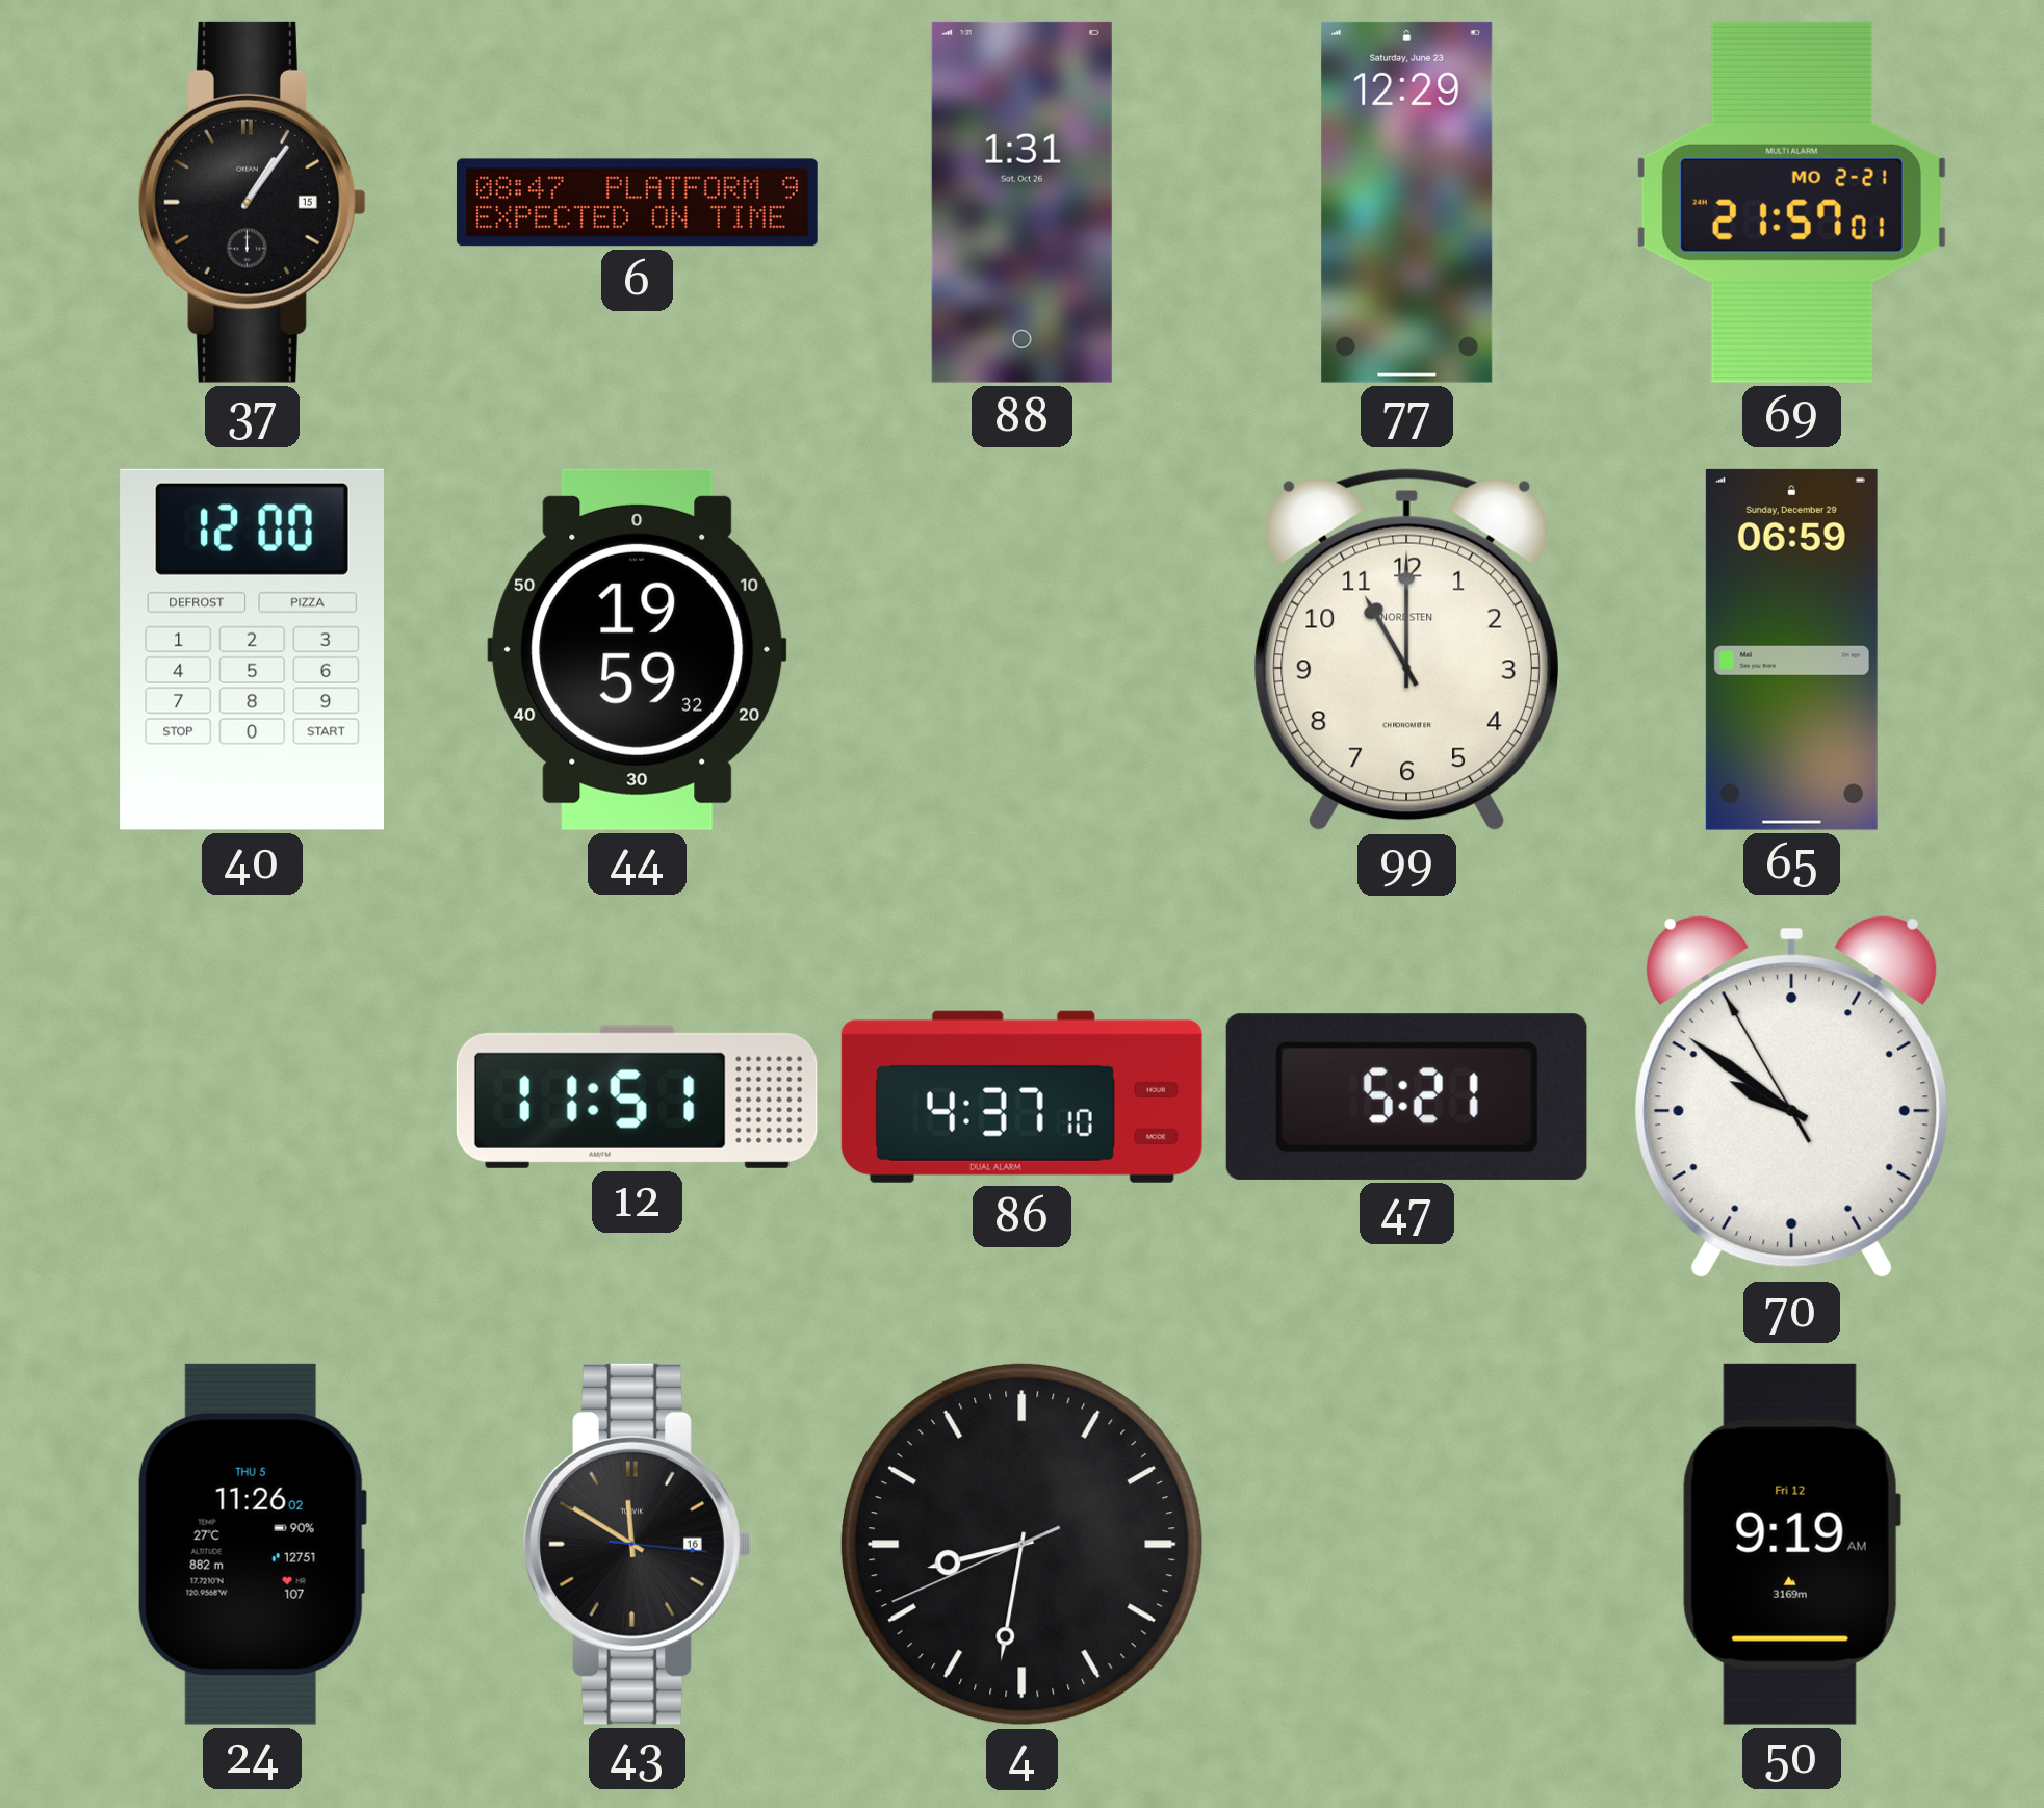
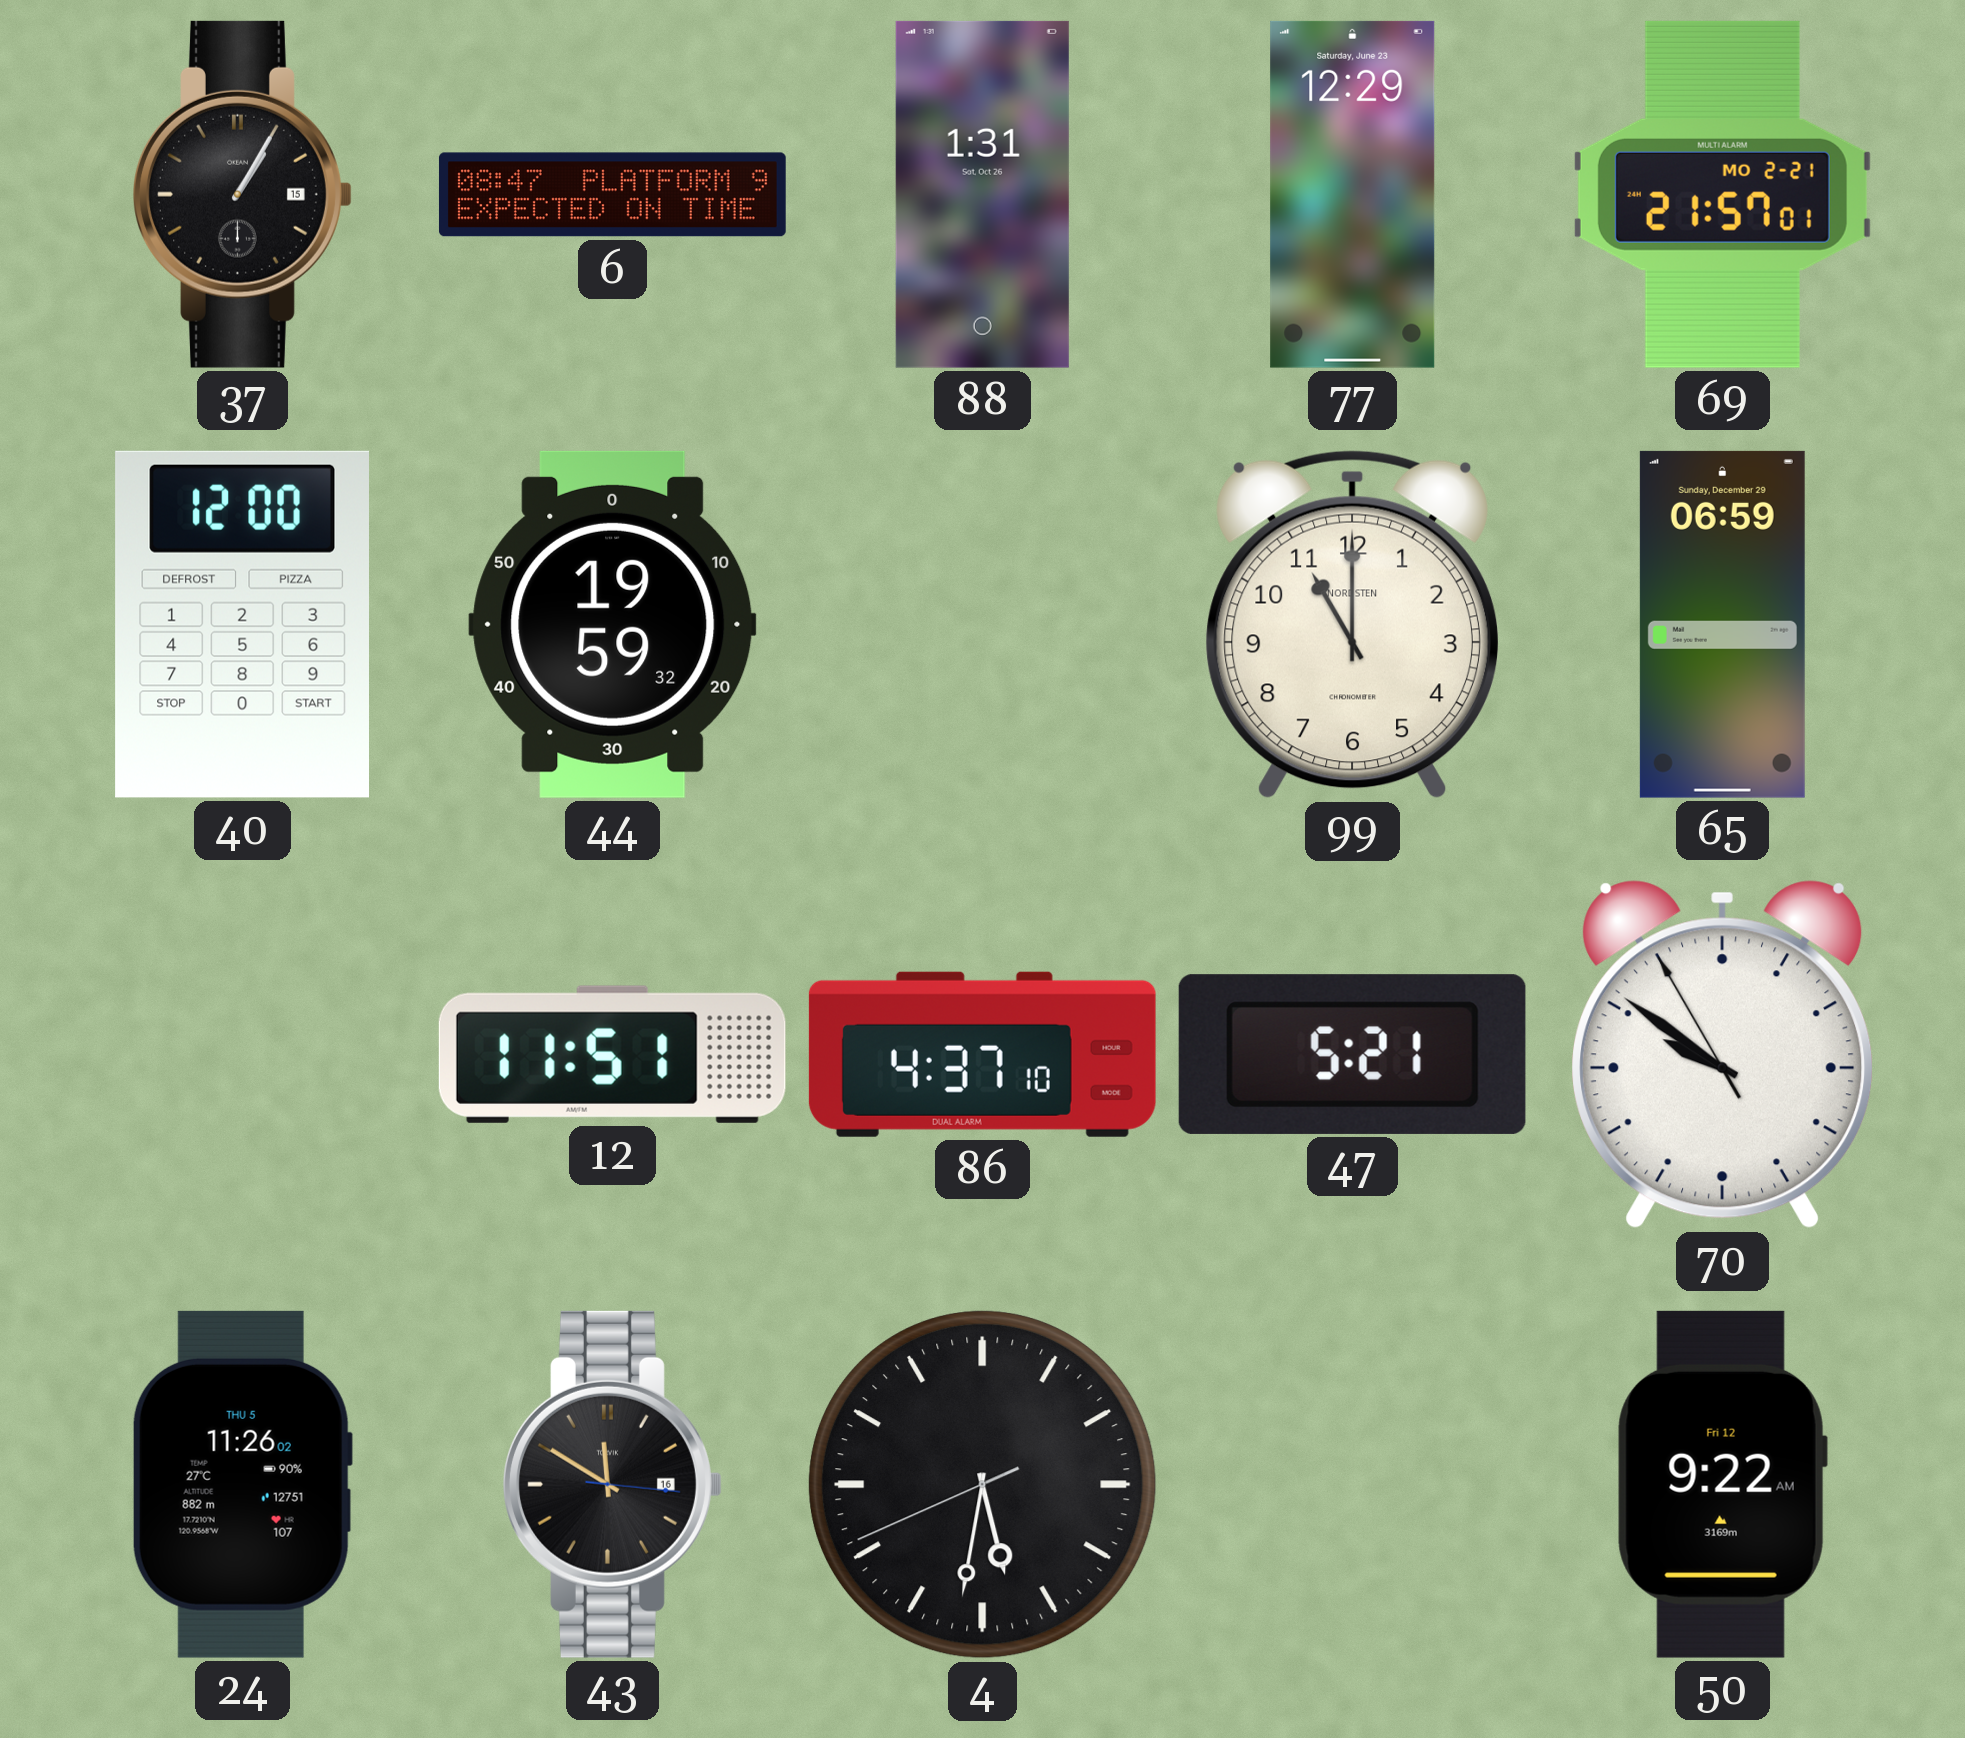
37: 1:06 -> 1:05 (243, 194)
4: 8:31 -> 5:31 (983, 1485)
50: 9:19 -> 9:22 (1722, 1484)
